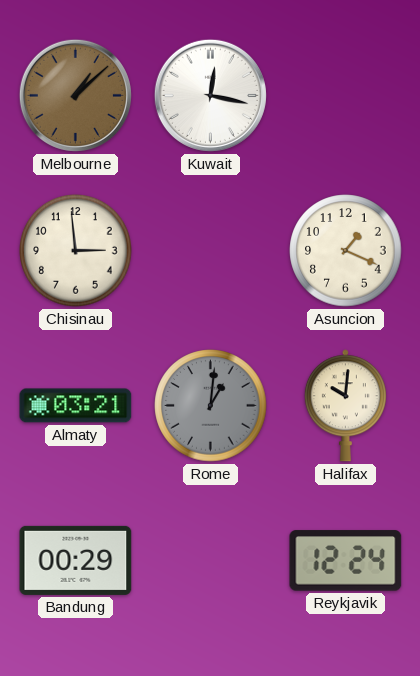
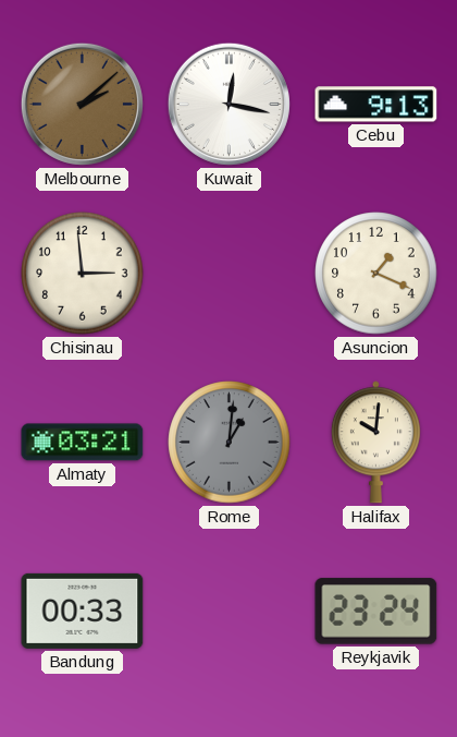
Melbourne: 1:08 -> 2:08 (82, 104)
Cebu: none -> 9:13 (376, 105)
Bandung: 00:29 -> 00:33 (83, 611)
Reykjavik: 12:24 -> 23:24 (376, 612)
